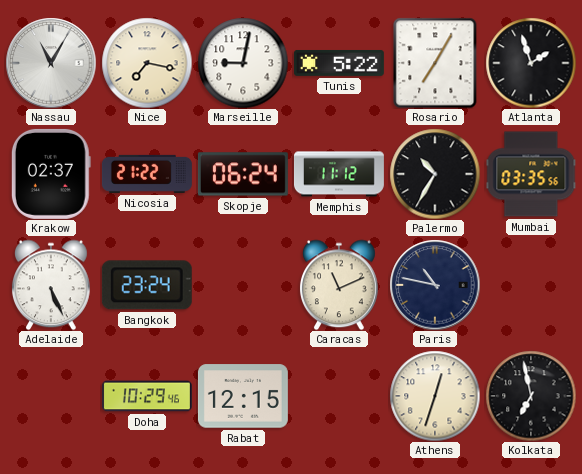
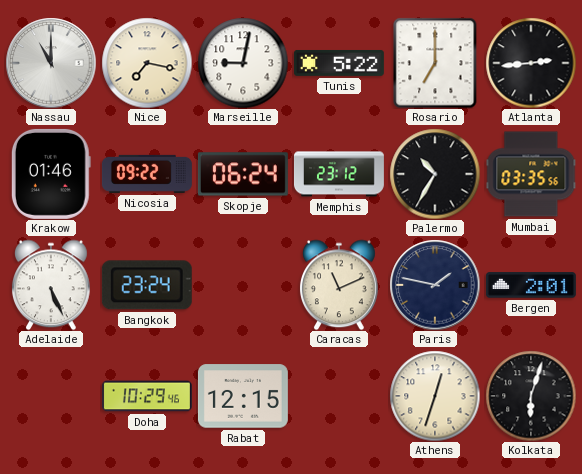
Nassau: 11:05 -> 11:00 (51, 63)
Rosario: 7:05 -> 7:00 (435, 63)
Atlanta: 1:57 -> 2:44 (531, 63)
Krakow: 02:37 -> 01:46 (51, 174)
Nicosia: 21:22 -> 09:22 (147, 174)
Memphis: 11:12 -> 23:12 (339, 174)
Paris: 10:47 -> 1:47 (435, 285)
Bergen: none -> 2:01 (531, 285)
Kolkata: 6:58 -> 6:03 (531, 396)
